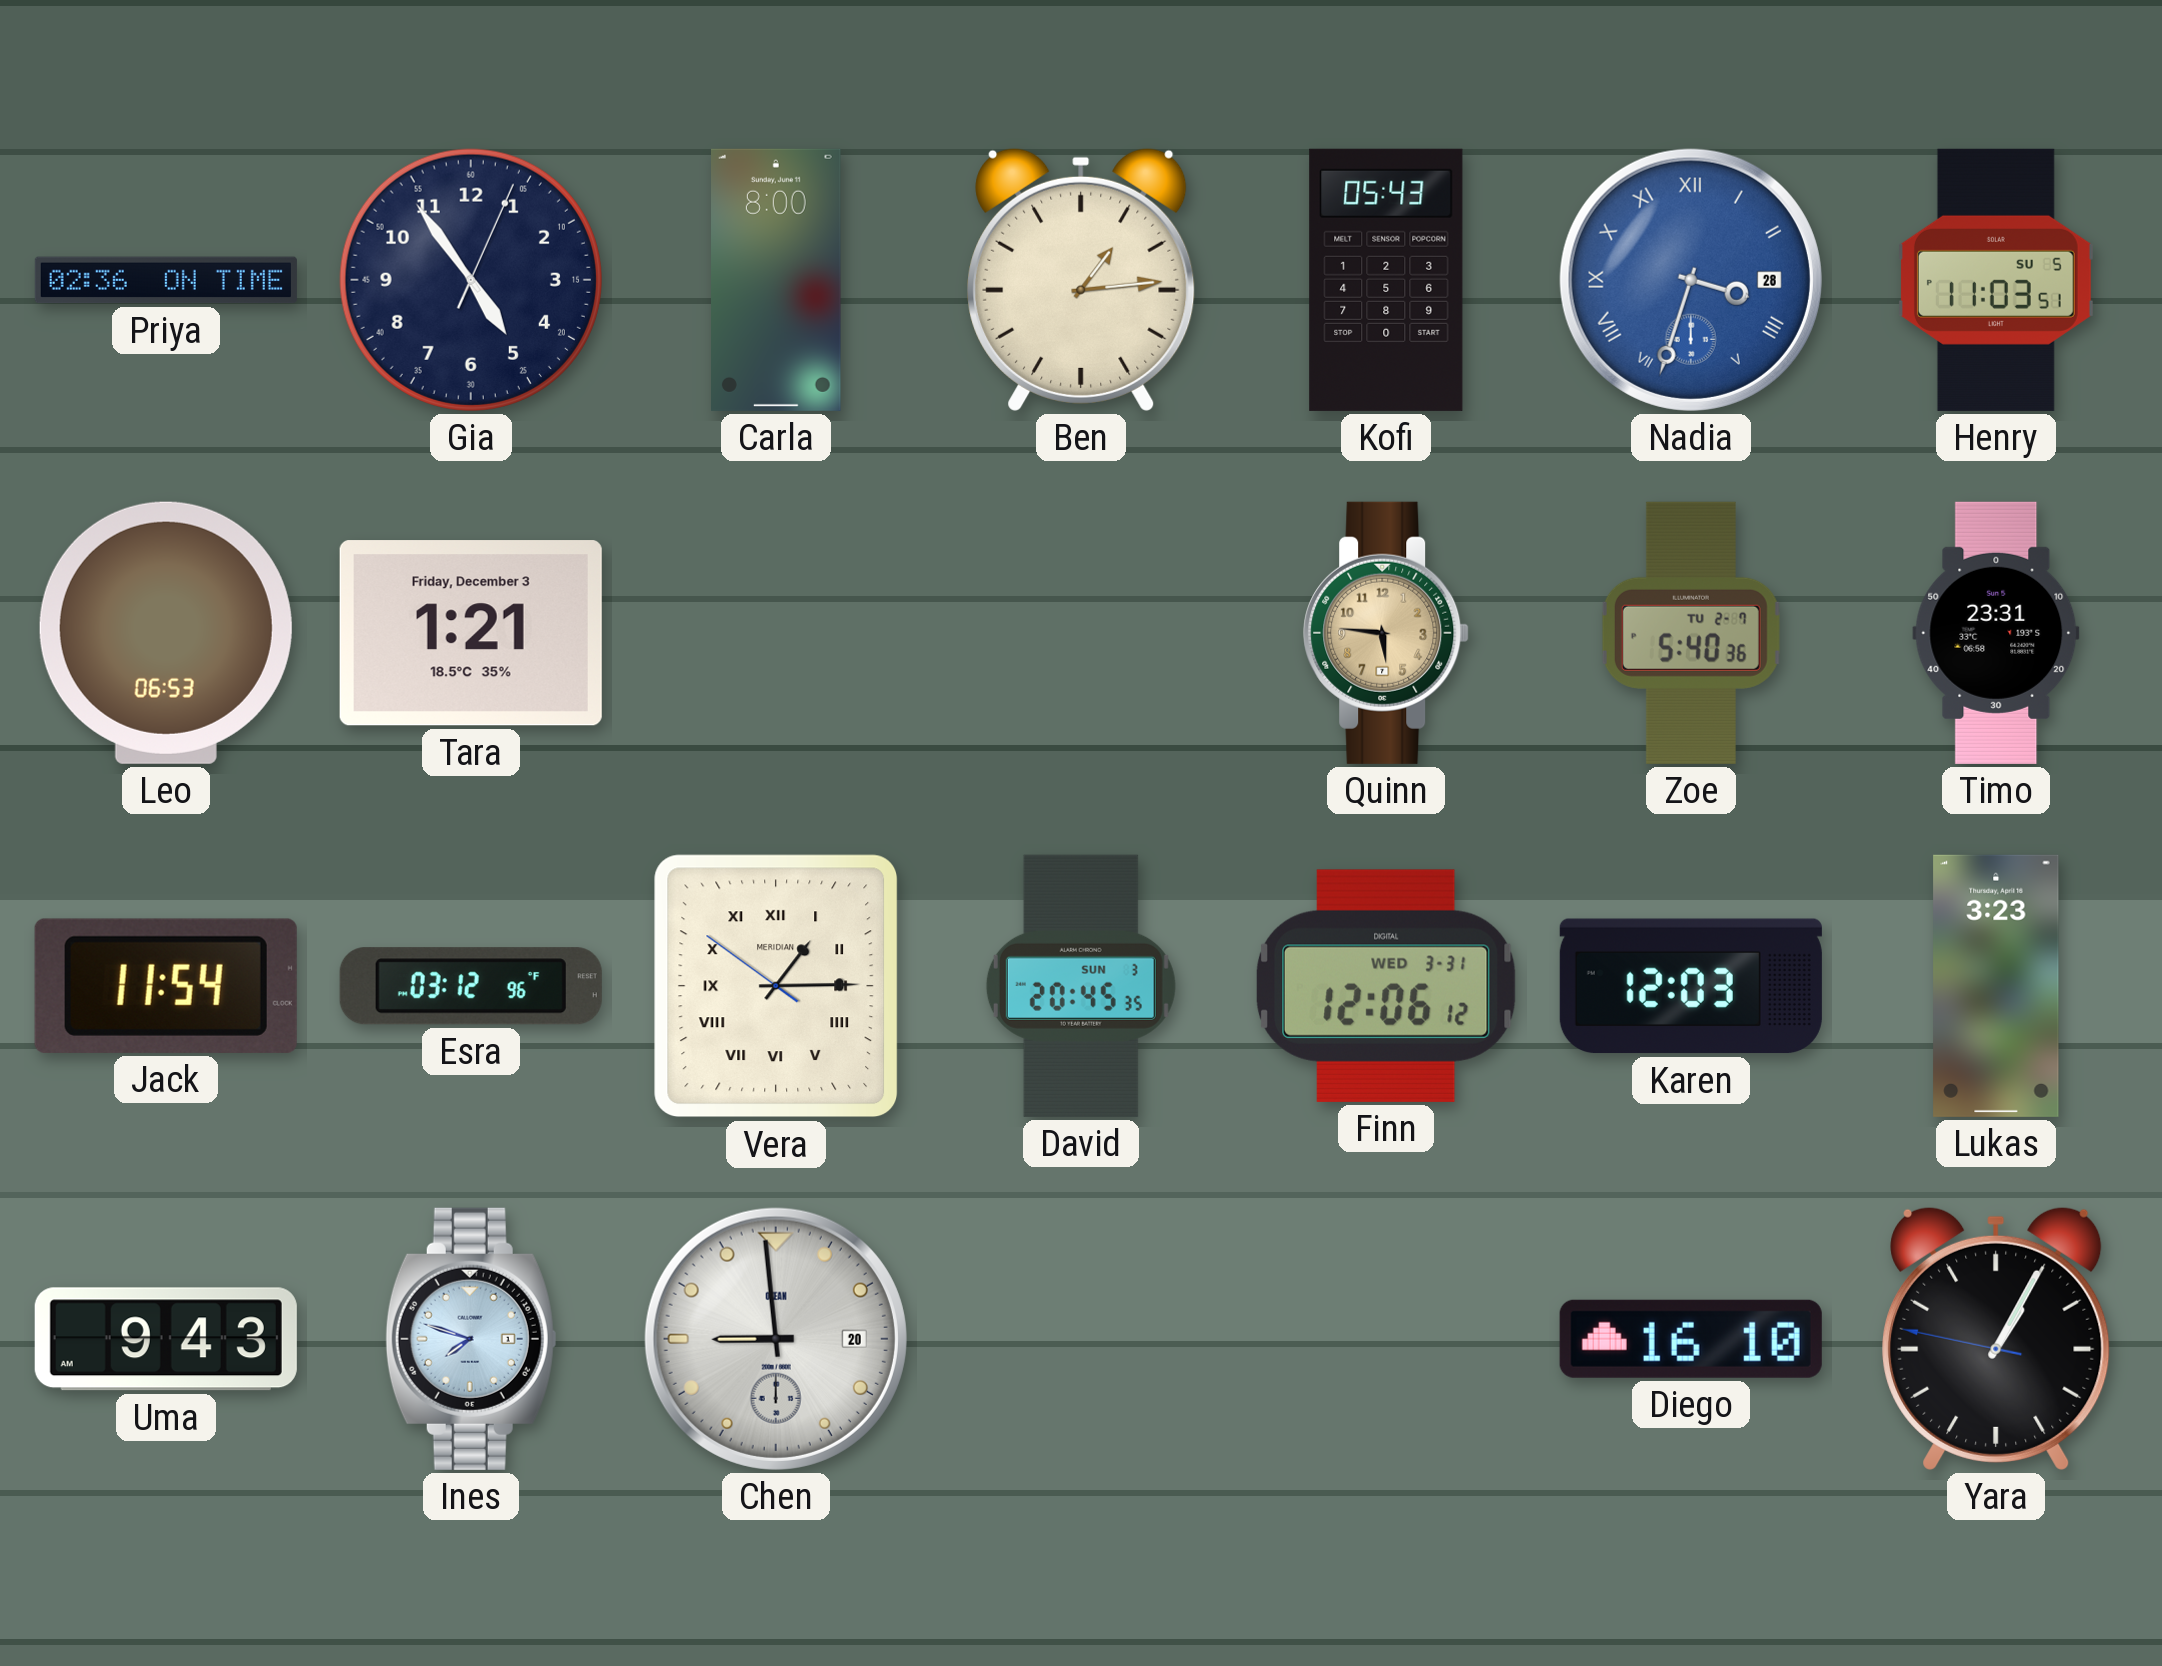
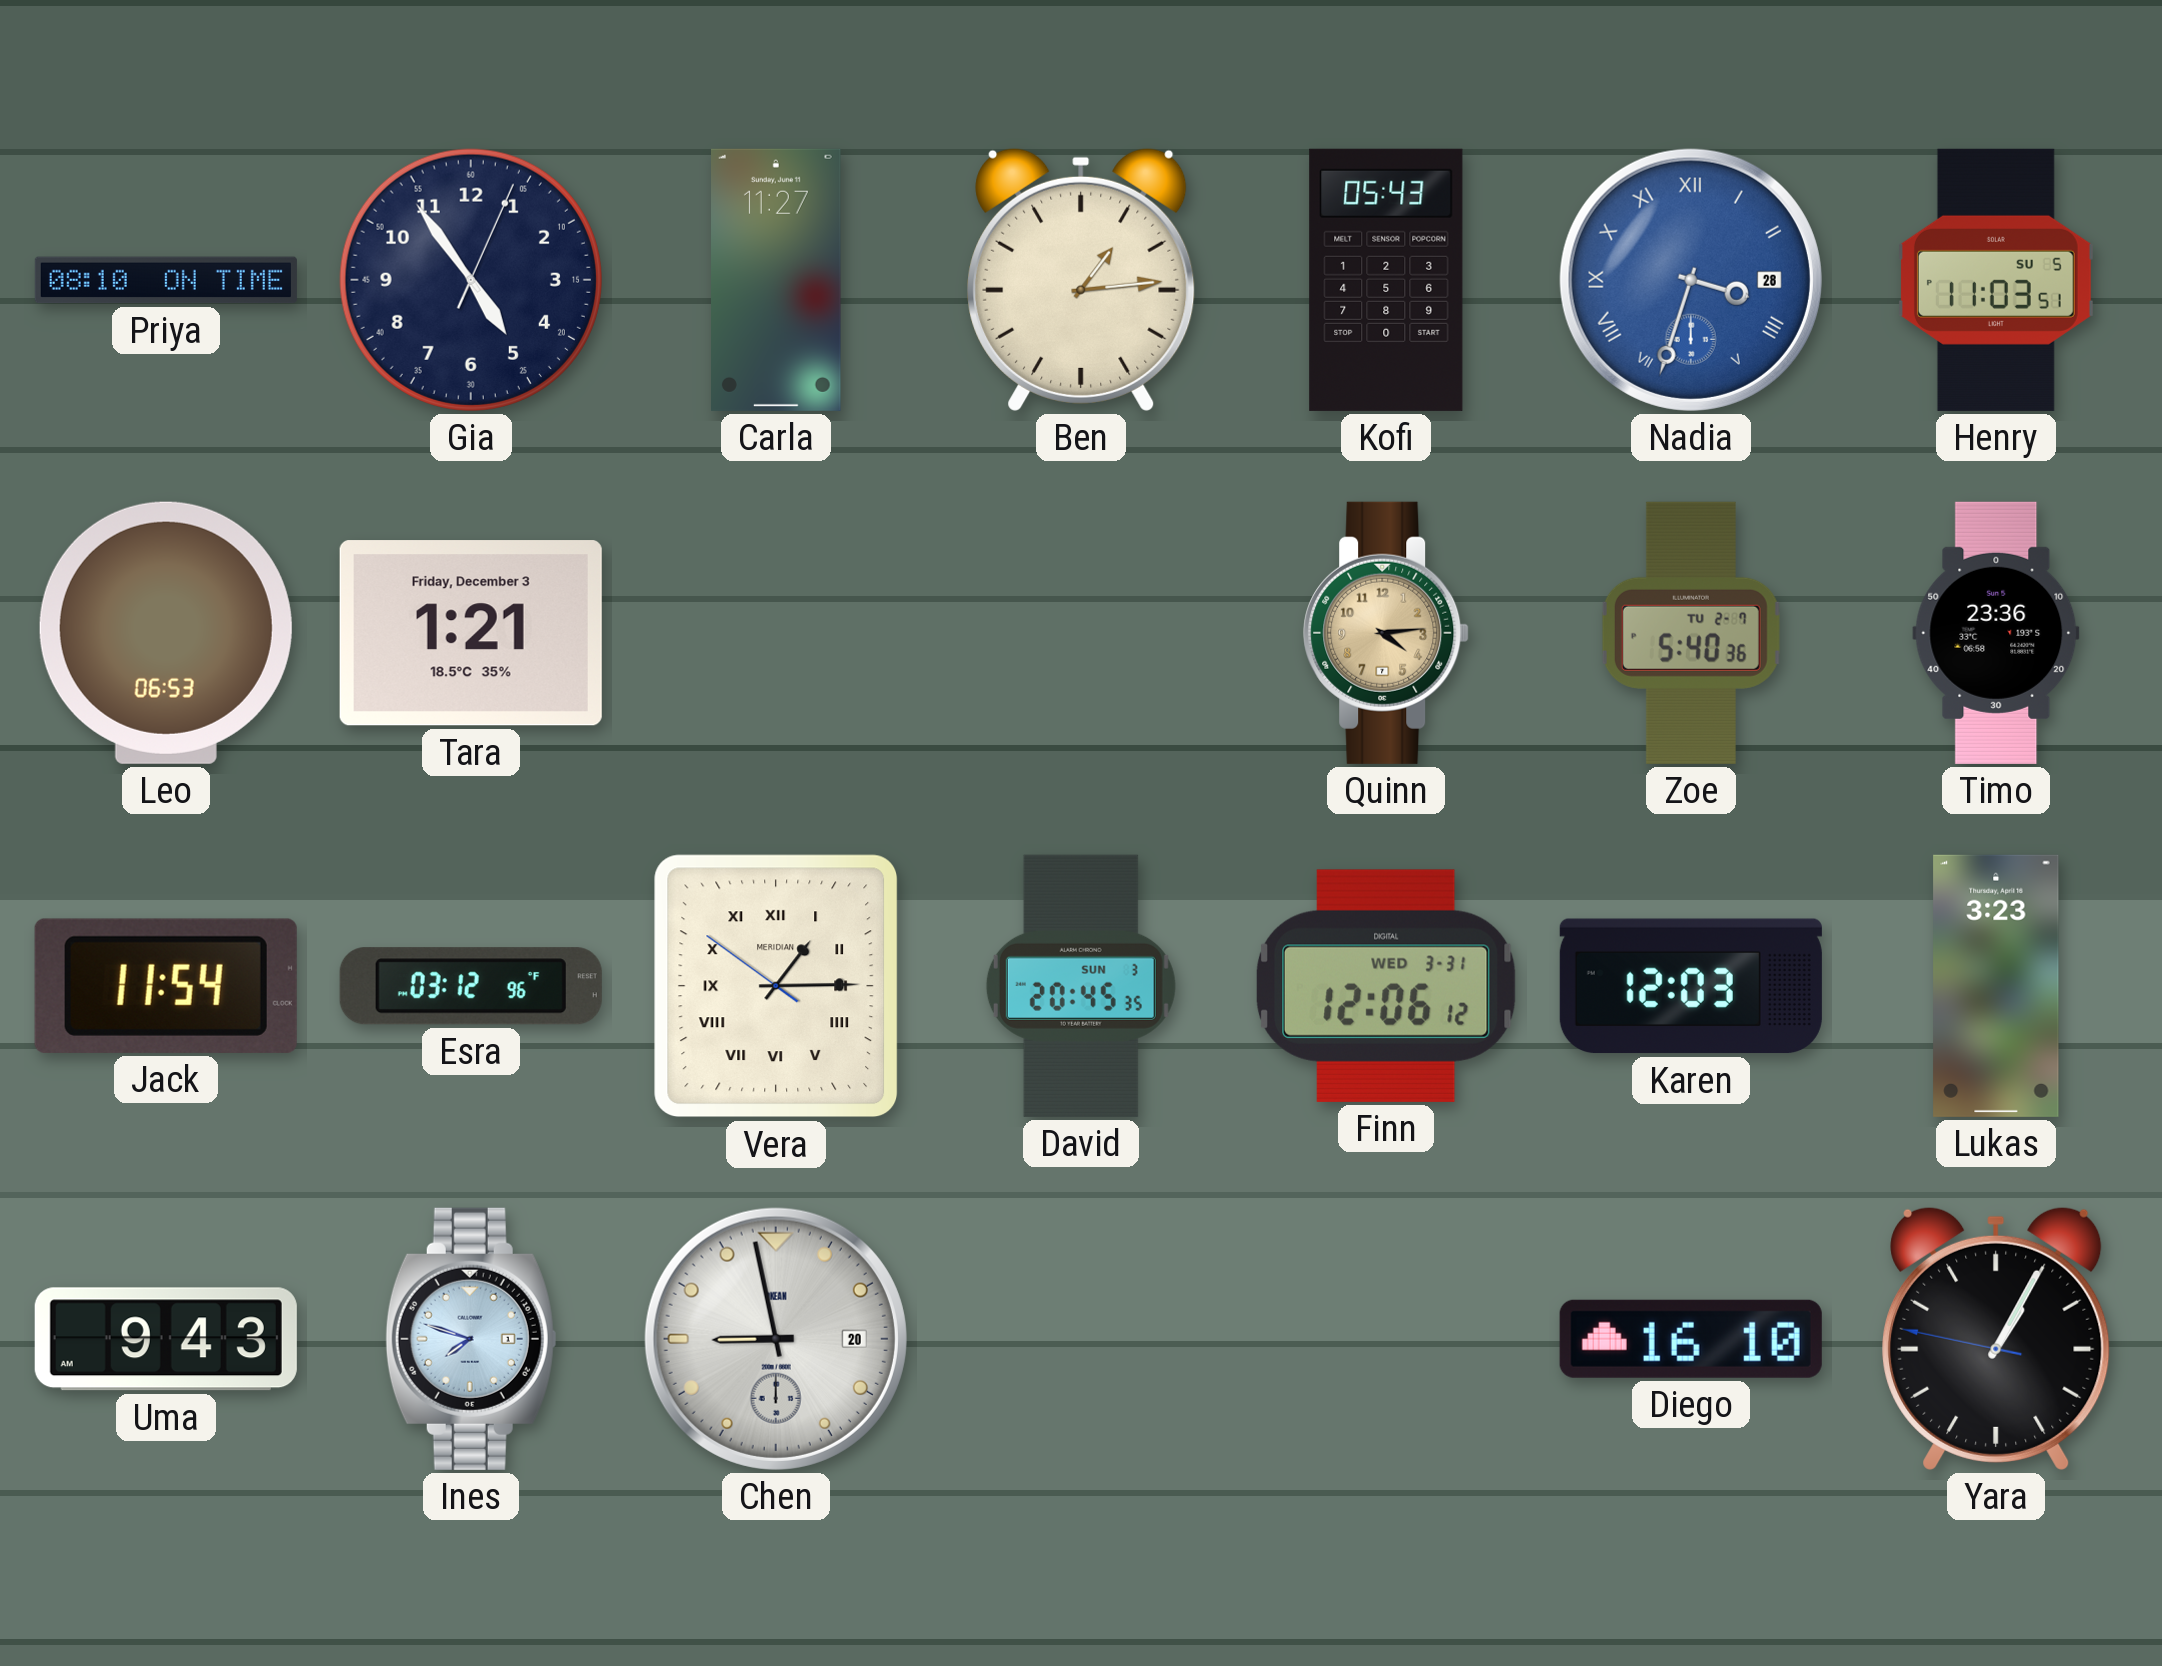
Priya: 02:36 -> 08:10 (166, 280)
Carla: 8:00 -> 11:27 (777, 280)
Quinn: 5:46 -> 4:14 (1386, 633)
Timo: 23:31 -> 23:36 (1996, 633)
Chen: 8:59 -> 8:58 (776, 1339)
